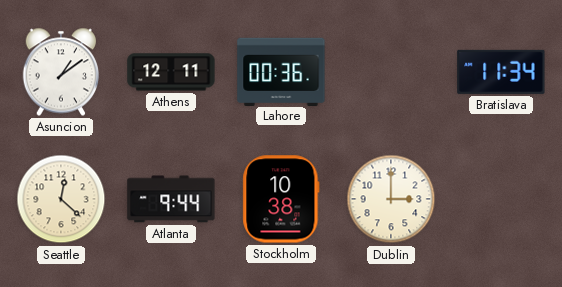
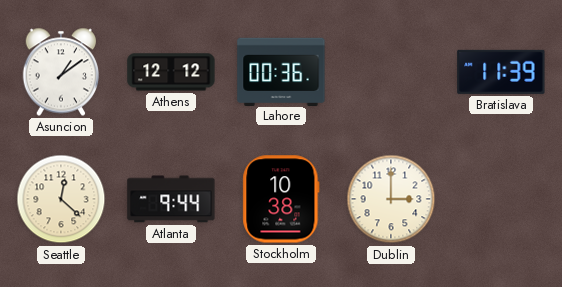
Athens: 12:11 -> 12:12 (171, 72)
Bratislava: 11:34 -> 11:39 (501, 72)
